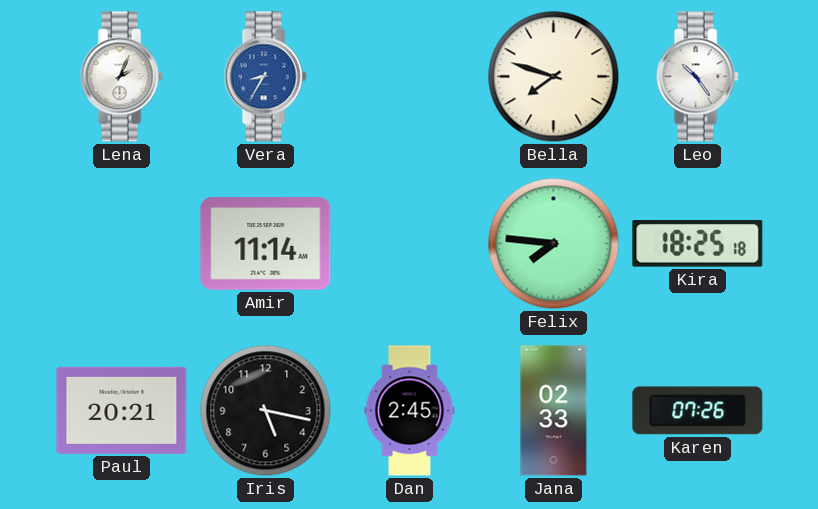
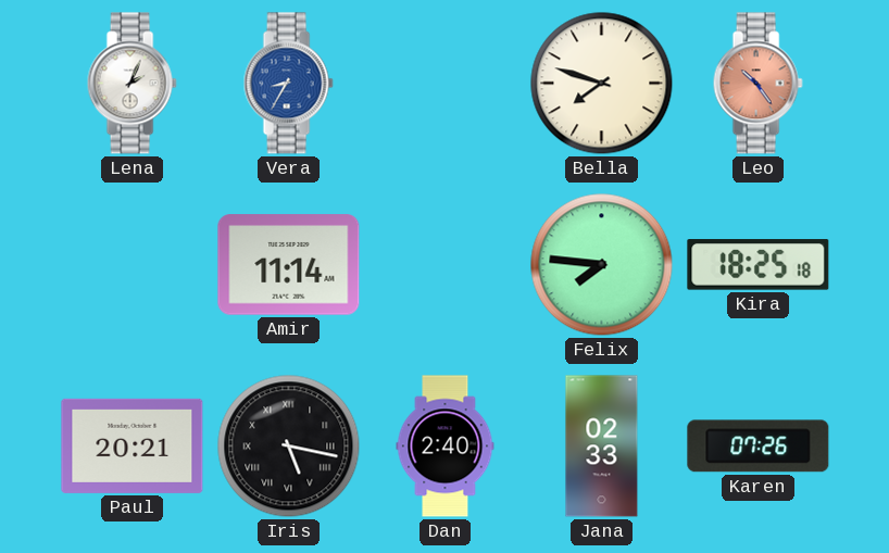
Leo dial: white -> salmon (757, 84)
Iris numerals: Arabic -> Roman (289, 447)
Dan: 2:45 -> 2:40 (446, 447)
